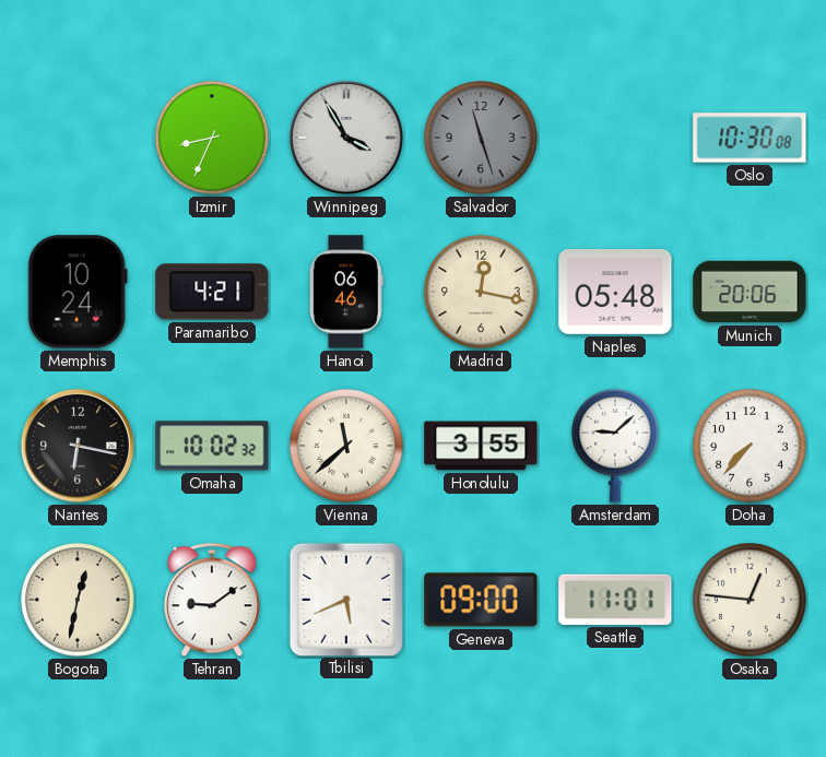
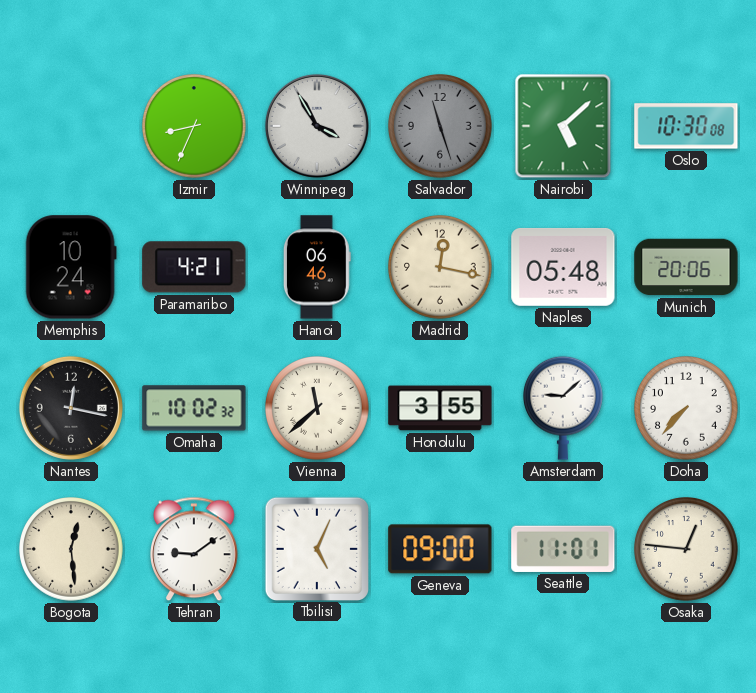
Nairobi: none -> 5:08 (563, 126)
Nantes: 6:17 -> 12:17 (71, 408)
Bogota: 12:32 -> 12:29 (71, 549)
Tbilisi: 5:41 -> 5:04 (316, 548)
